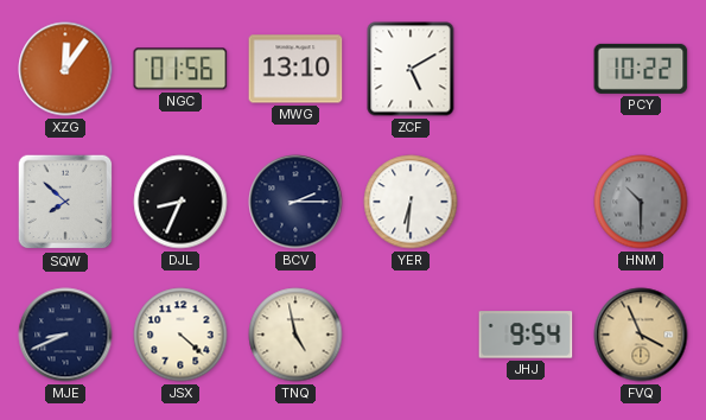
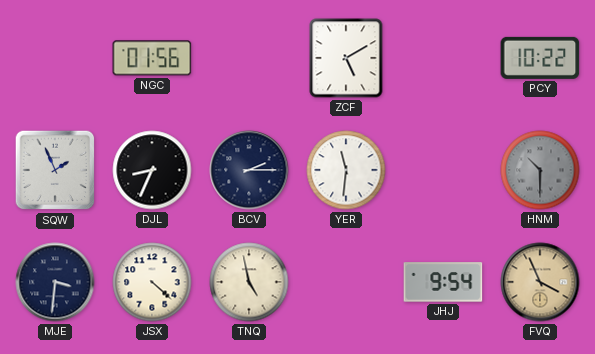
XZG: 12:06 -> none (65, 69)
MWG: 13:10 -> none (295, 69)
SQW: 7:52 -> 1:56 (55, 170)
YER: 6:31 -> 11:31 (346, 170)
MJE: 8:41 -> 3:31 (55, 282)
